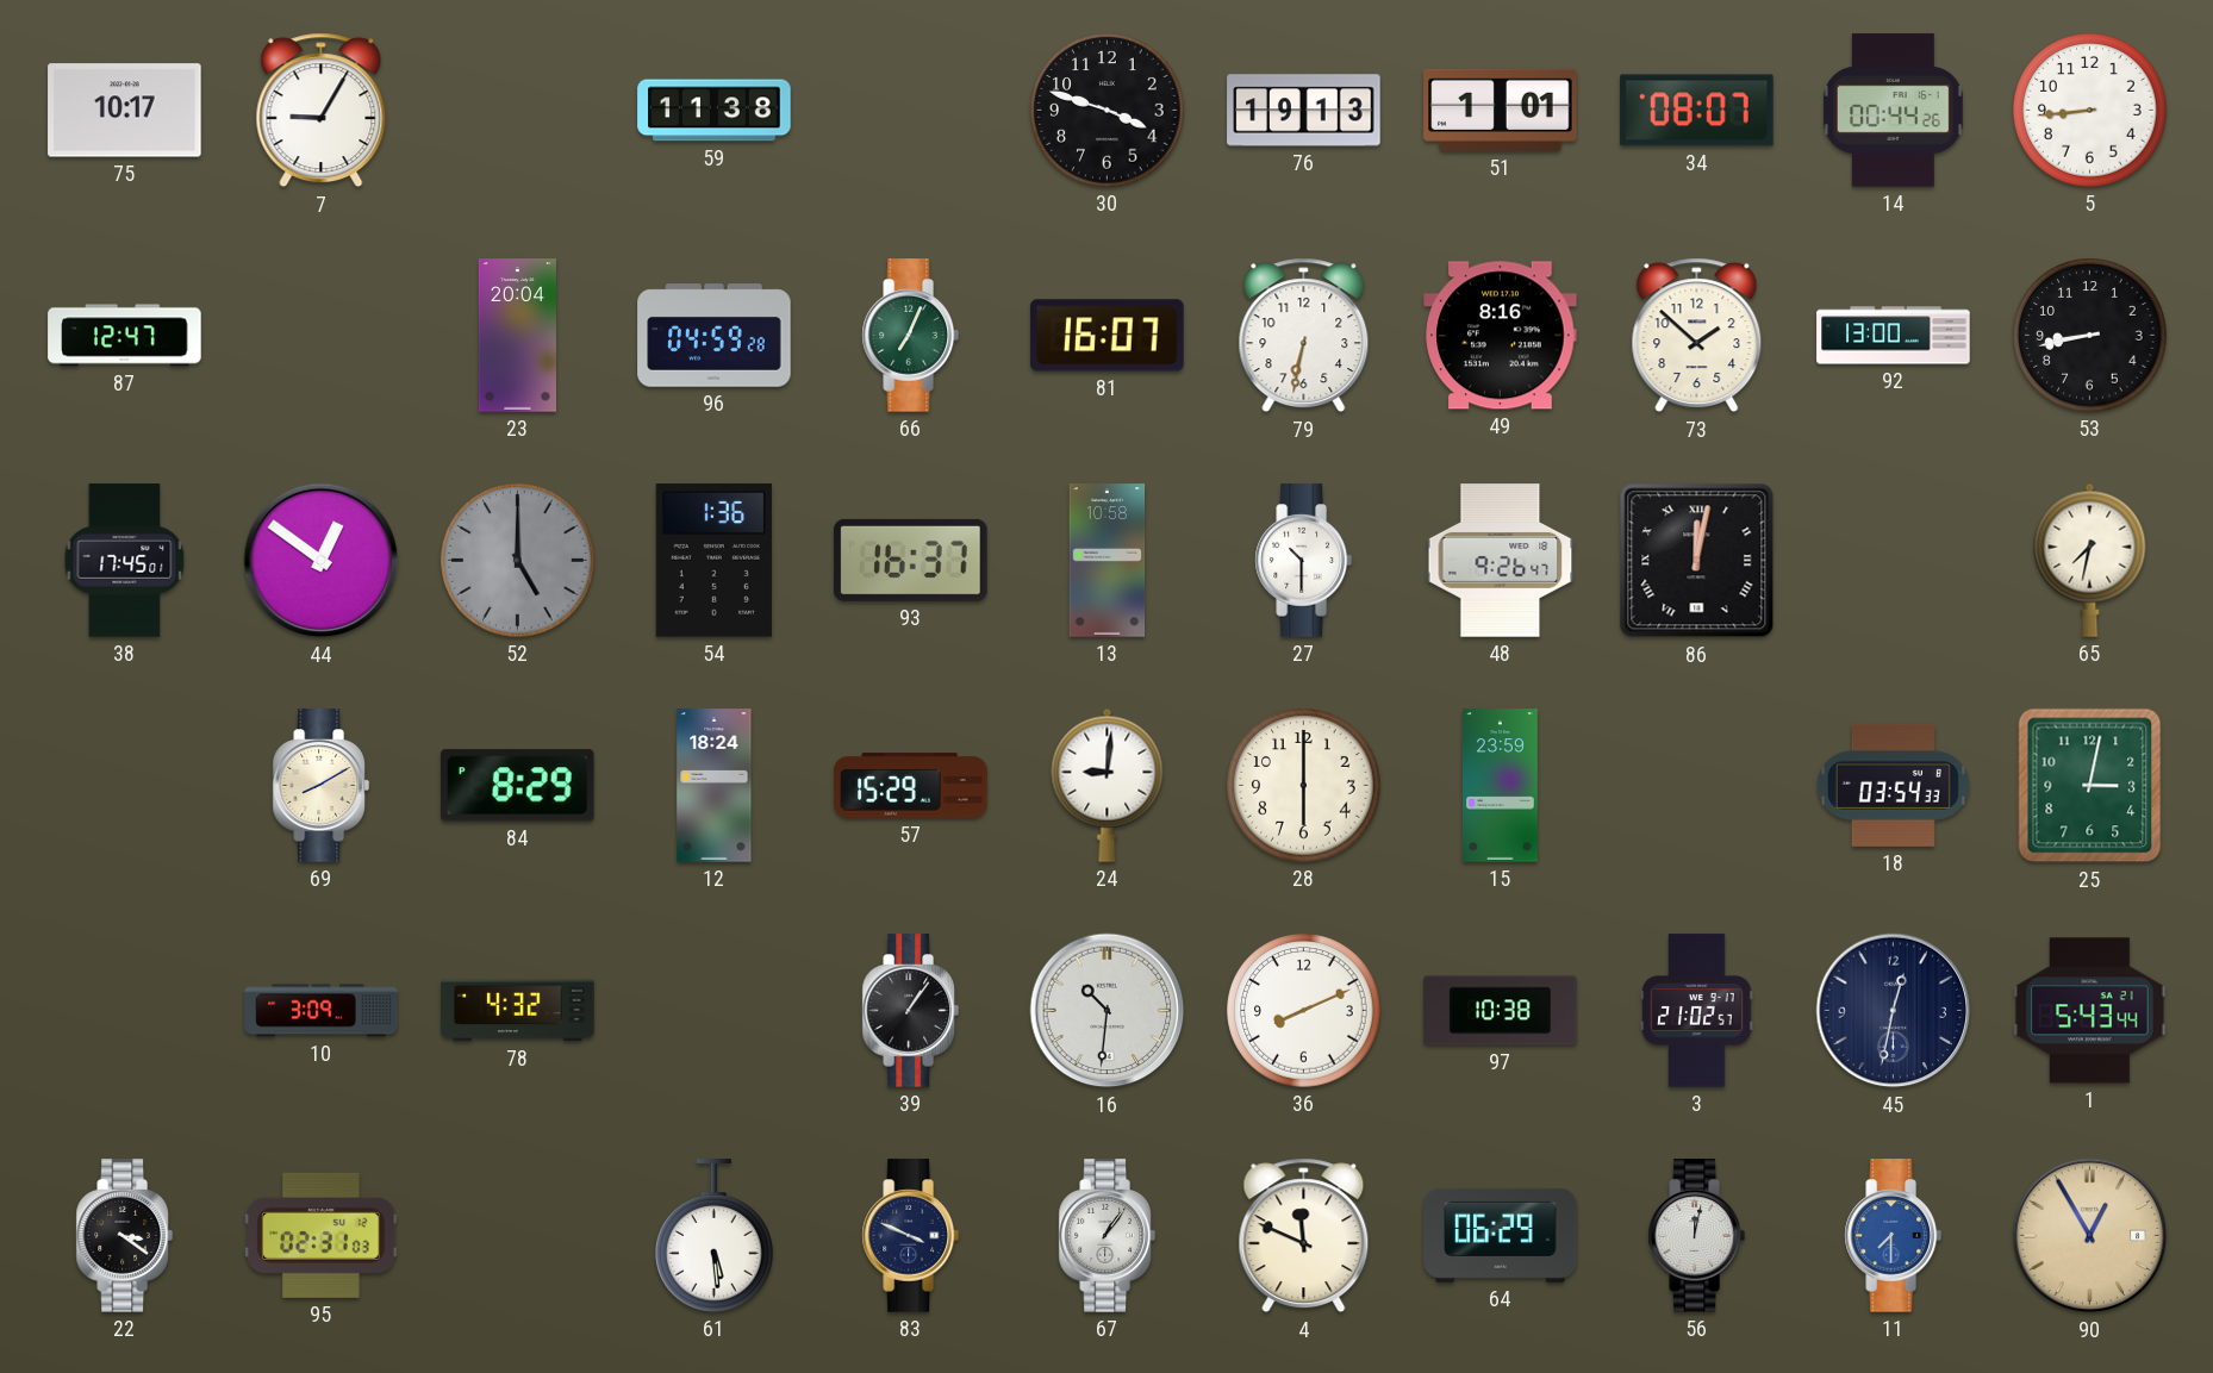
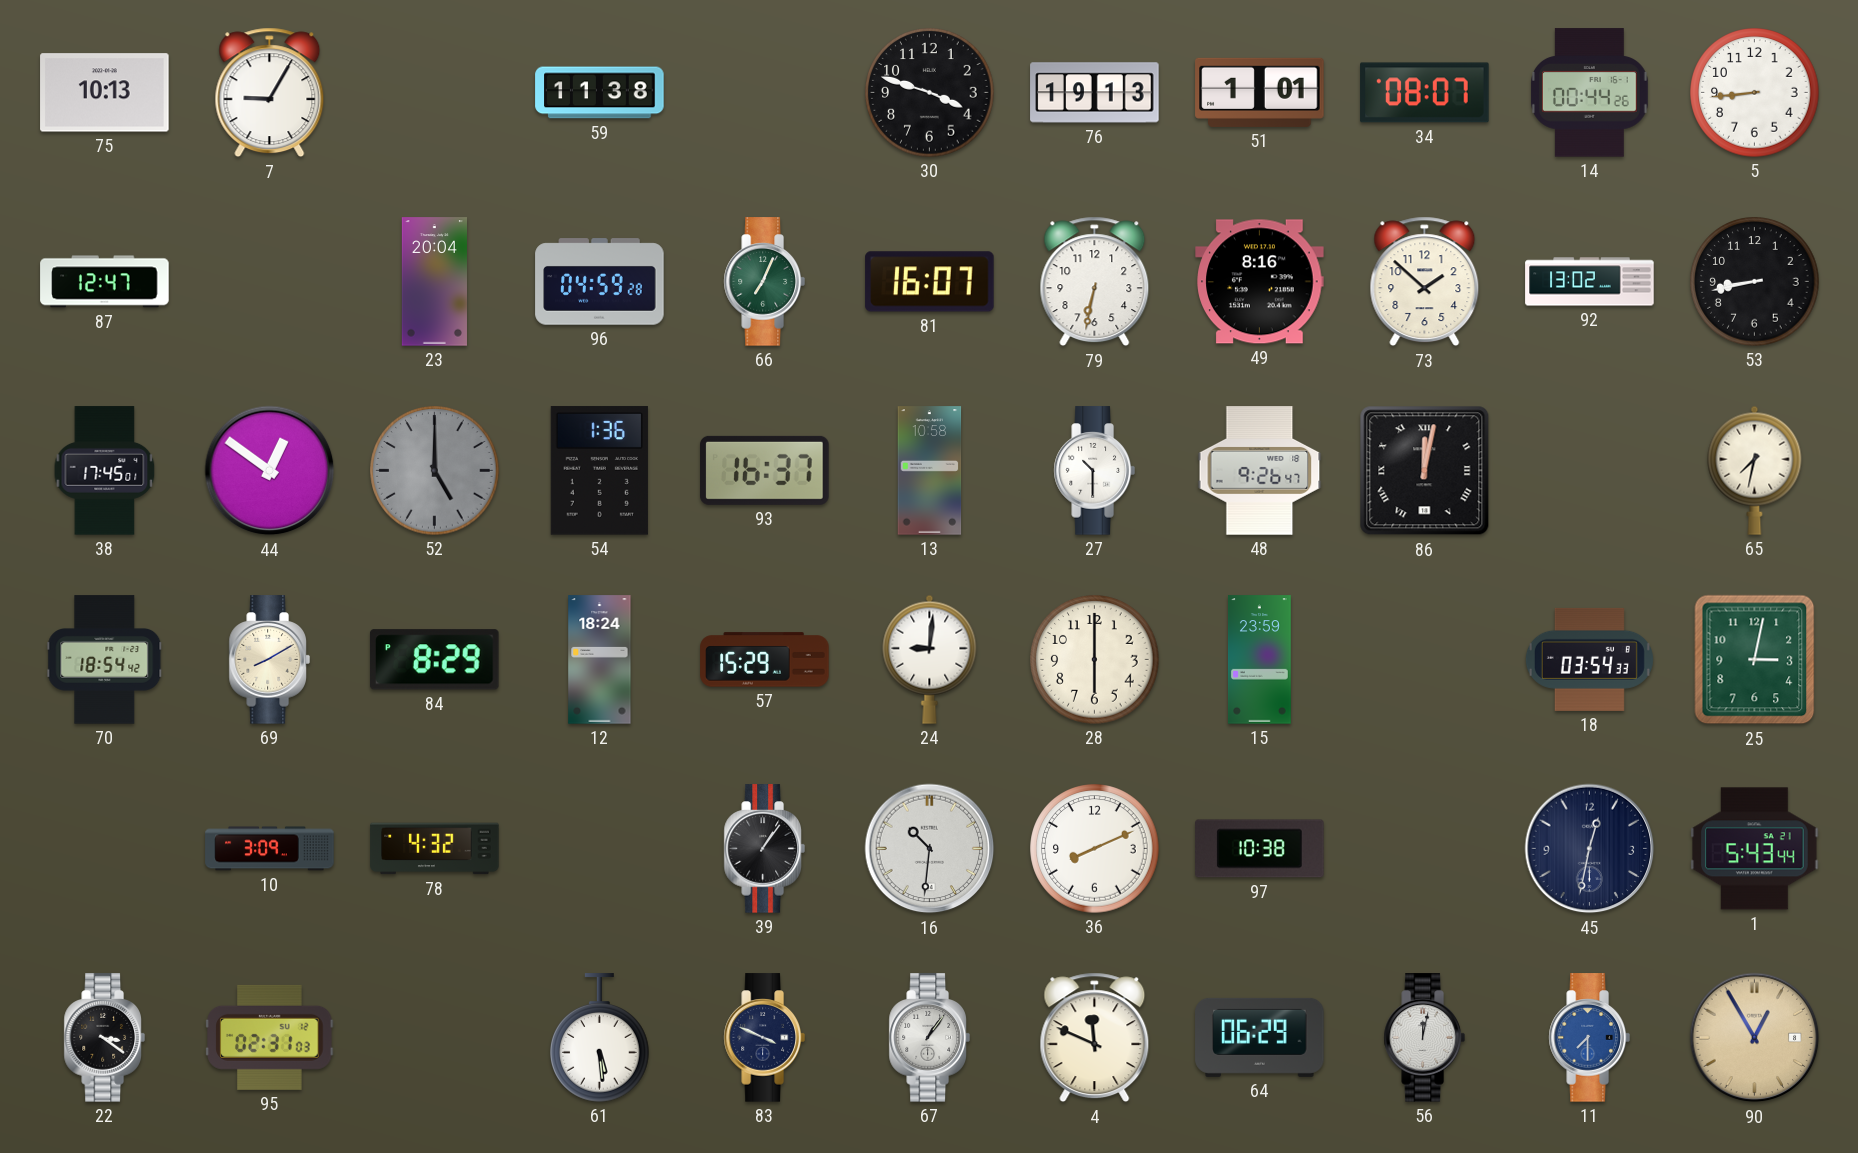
75: 10:17 -> 10:13 (105, 93)
92: 13:00 -> 13:02 (1590, 282)
70: none -> 18:54 (105, 660)
3: 21:02 -> none (1697, 1011)
